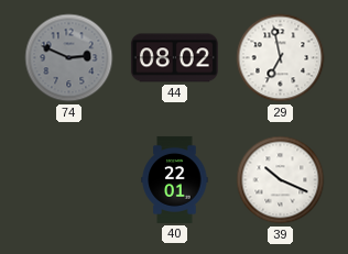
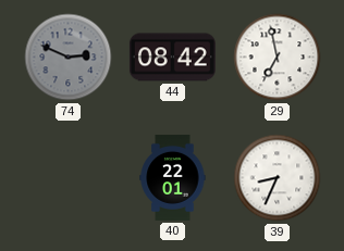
44: 08:02 -> 08:42 (172, 58)
39: 10:19 -> 8:34 (278, 178)
